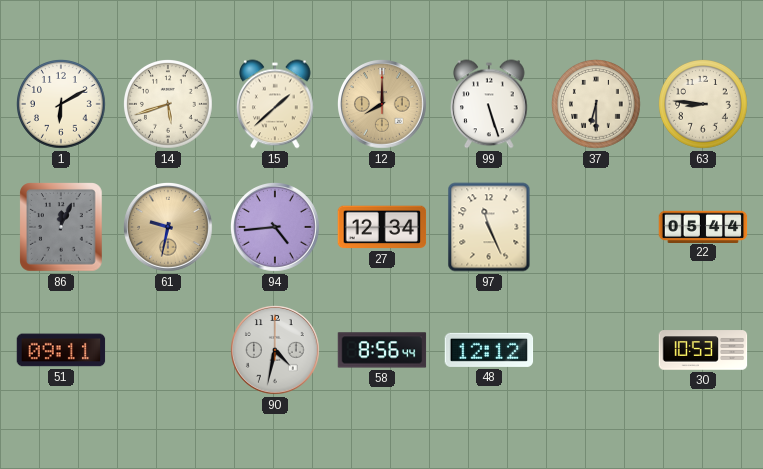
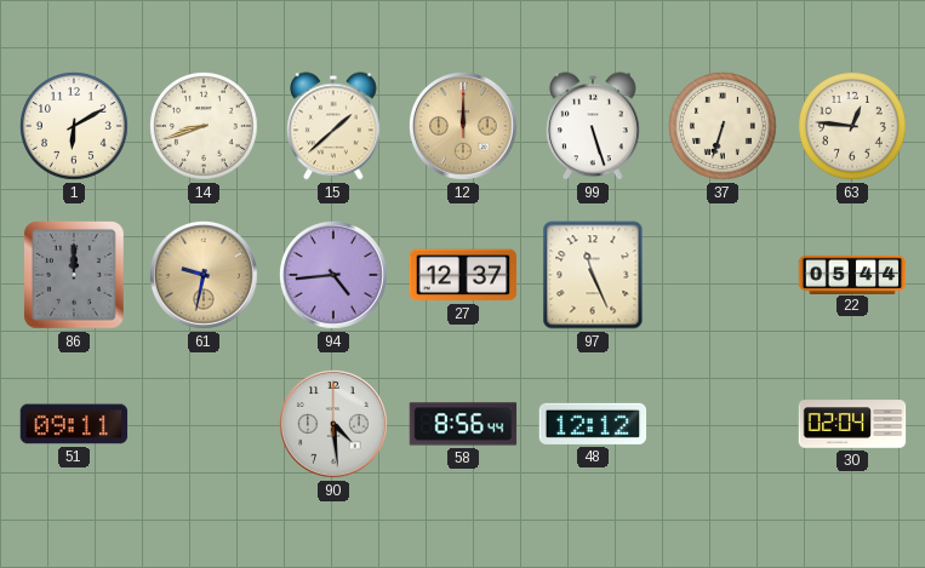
14: 5:42 -> 8:42 (205, 127)
12: 8:00 -> 12:00 (464, 127)
37: 6:30 -> 6:33 (724, 127)
63: 8:46 -> 12:46 (853, 127)
86: 12:04 -> 12:00 (74, 275)
27: 12:34 -> 12:37 (463, 275)
90: 4:32 -> 4:29 (335, 425)
30: 10:53 -> 02:04 (852, 424)
